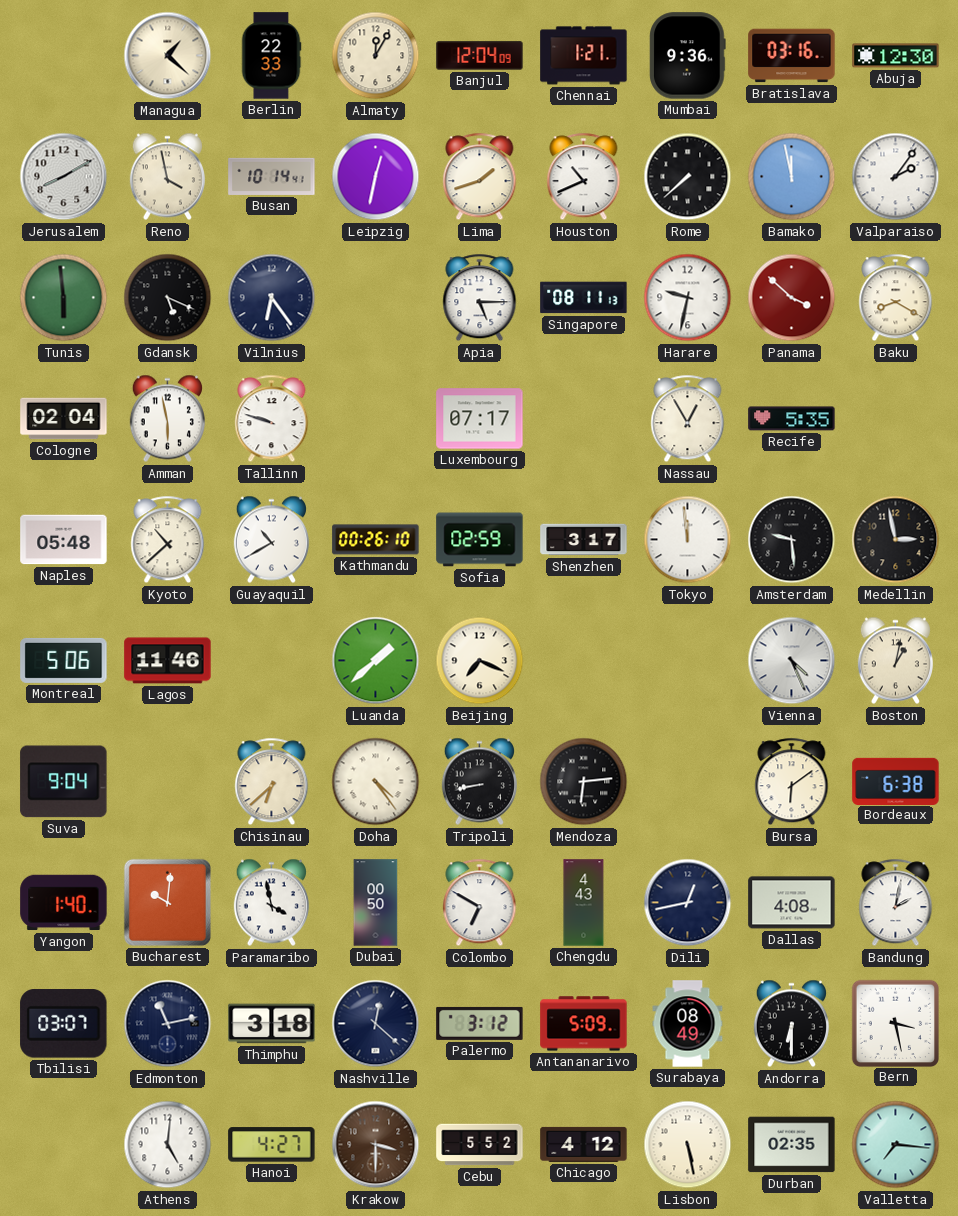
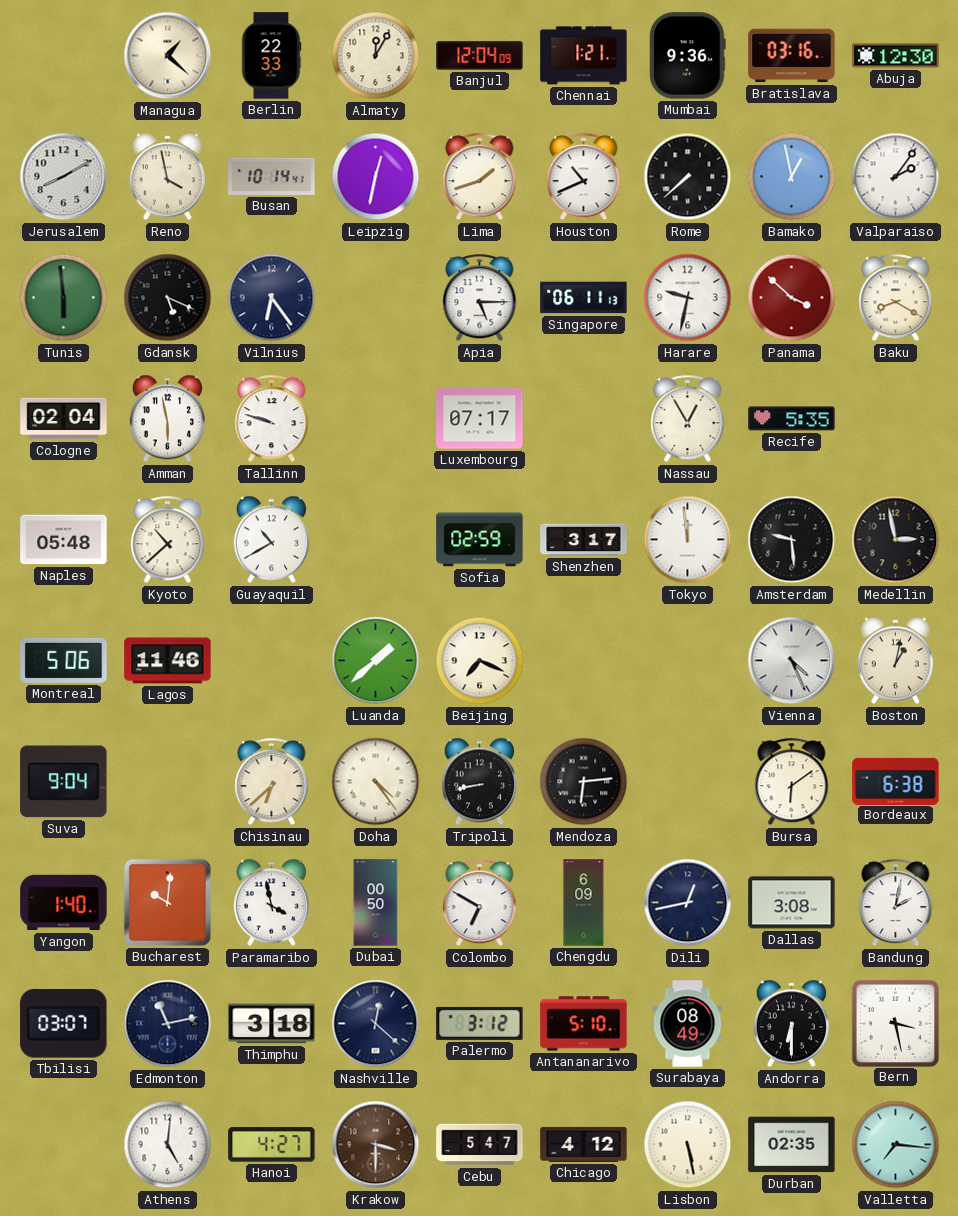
Bamako: 11:58 -> 12:58 (792, 177)
Singapore: 08:11 -> 06:11 (584, 298)
Kathmandu: 00:26 -> none (376, 540)
Chengdu: 4:43 -> 6:09 (584, 903)
Dallas: 4:08 -> 3:08 (792, 903)
Antananarivo: 5:09 -> 5:10 (584, 1024)
Cebu: 5:52 -> 5:47 (480, 1145)
